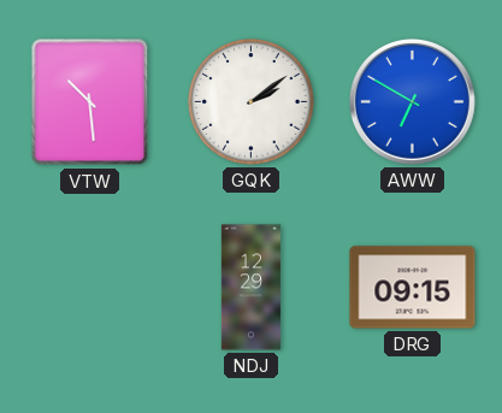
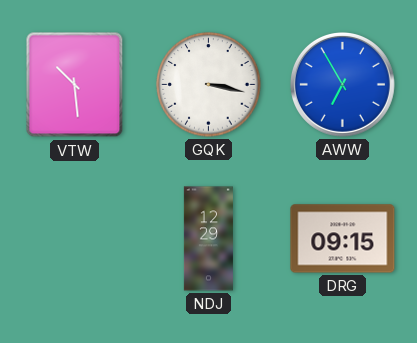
GQK: 2:09 -> 3:17 (209, 85)
AWW: 6:50 -> 6:55 (342, 84)
